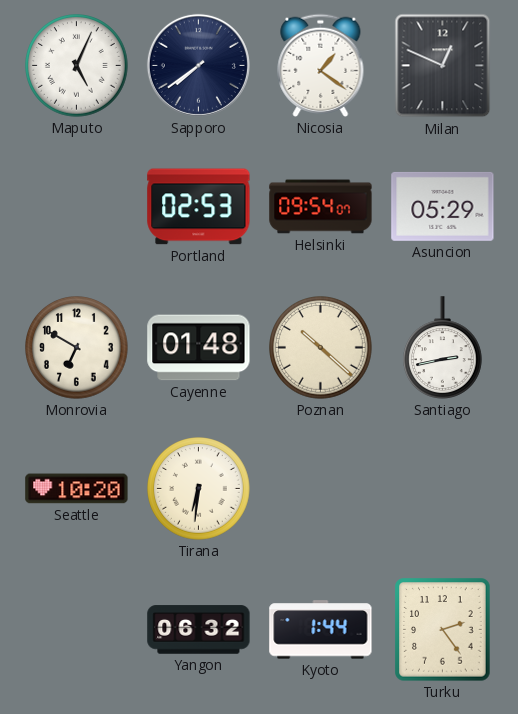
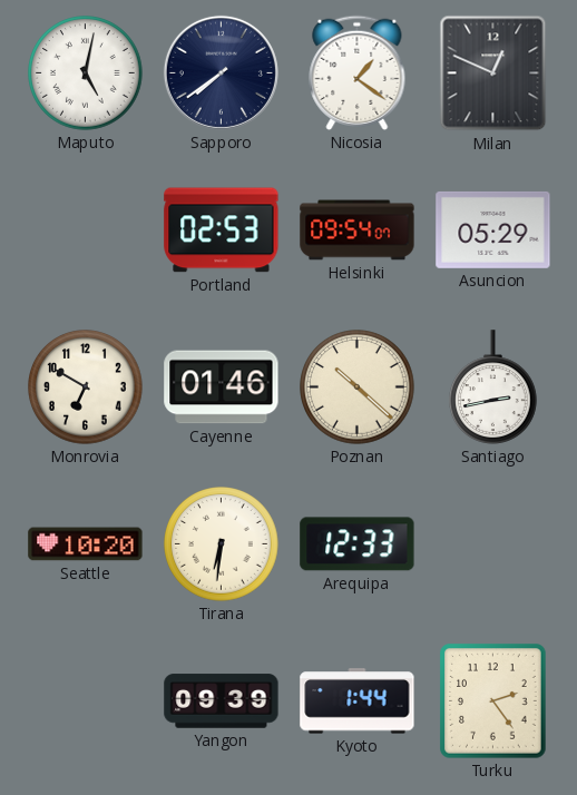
Maputo: 5:04 -> 5:02 (86, 73)
Cayenne: 01:48 -> 01:46 (222, 387)
Arequipa: none -> 12:33 (358, 544)
Yangon: 06:32 -> 09:39 (222, 701)
